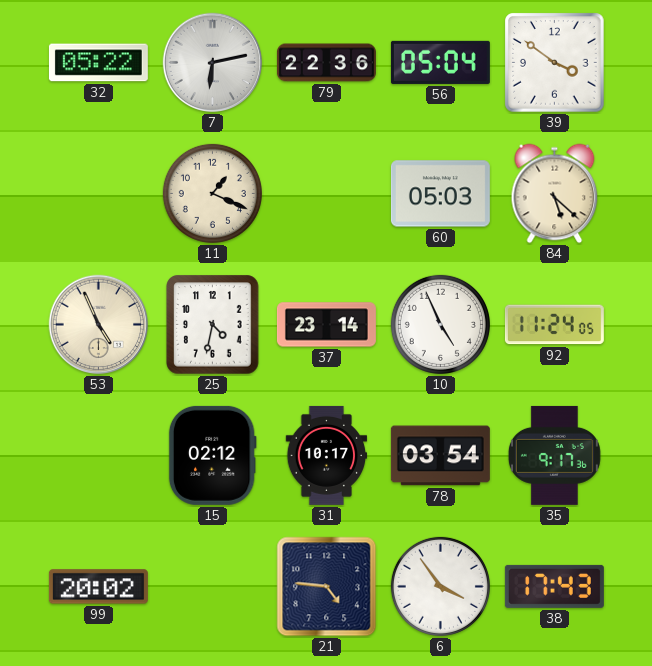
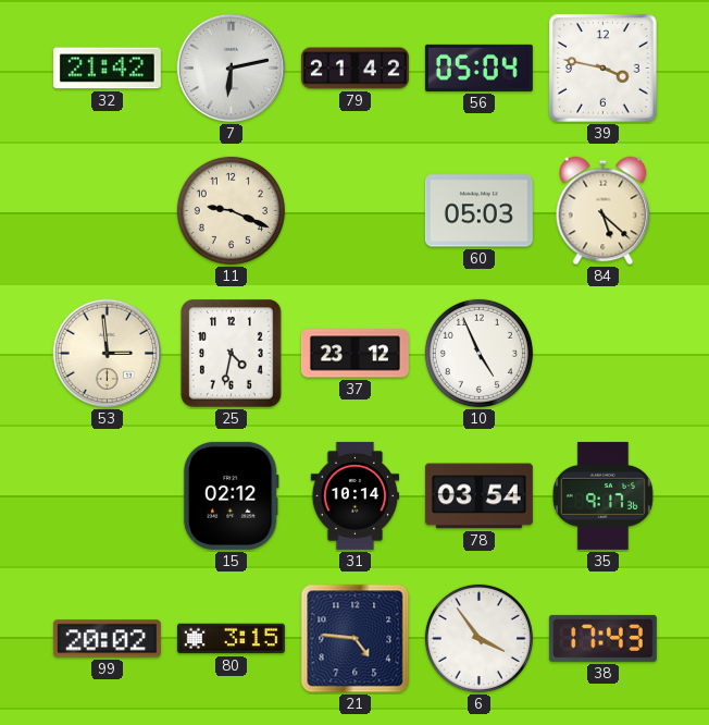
32: 05:22 -> 21:42 (107, 69)
79: 22:36 -> 21:42 (354, 69)
39: 3:51 -> 3:47 (604, 69)
11: 1:19 -> 9:19 (231, 210)
53: 4:56 -> 2:59 (108, 354)
37: 23:14 -> 23:12 (354, 354)
92: 11:24 -> none (554, 325)
31: 10:17 -> 10:14 (356, 495)
80: none -> 3:15 (231, 639)
